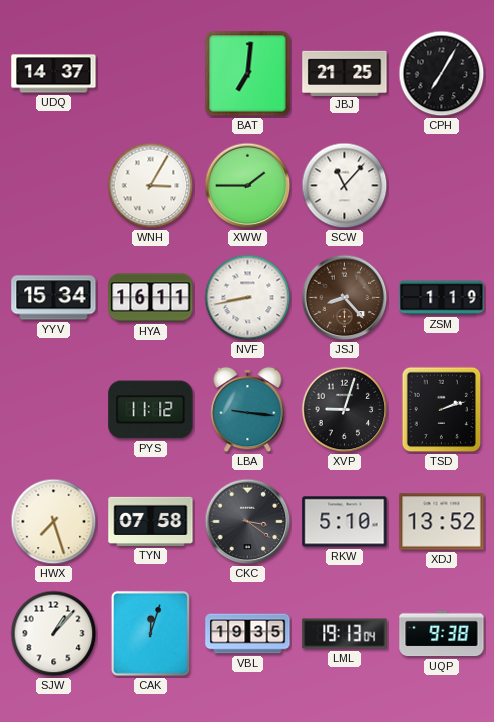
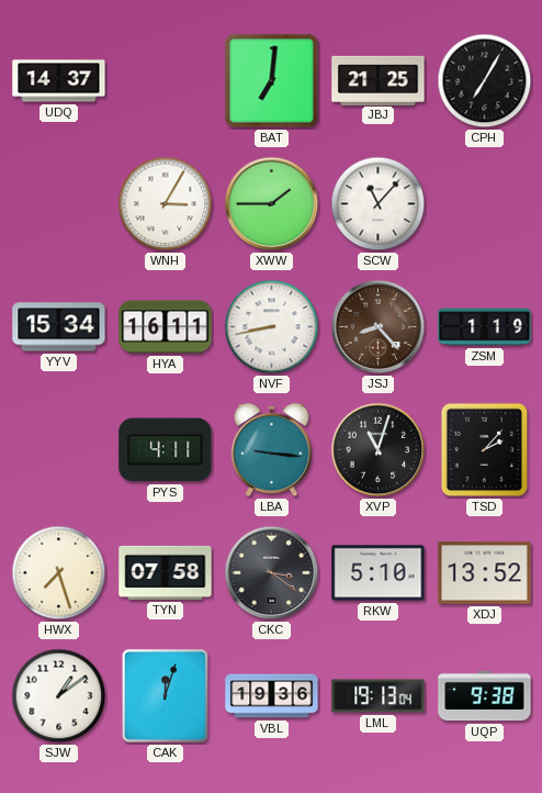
PYS: 11:12 -> 4:11 (166, 450)
XVP: 9:03 -> 11:03 (379, 450)
TSD: 2:12 -> 2:07 (485, 450)
SJW: 1:07 -> 1:09 (59, 696)
VBL: 19:35 -> 19:36 (272, 696)
